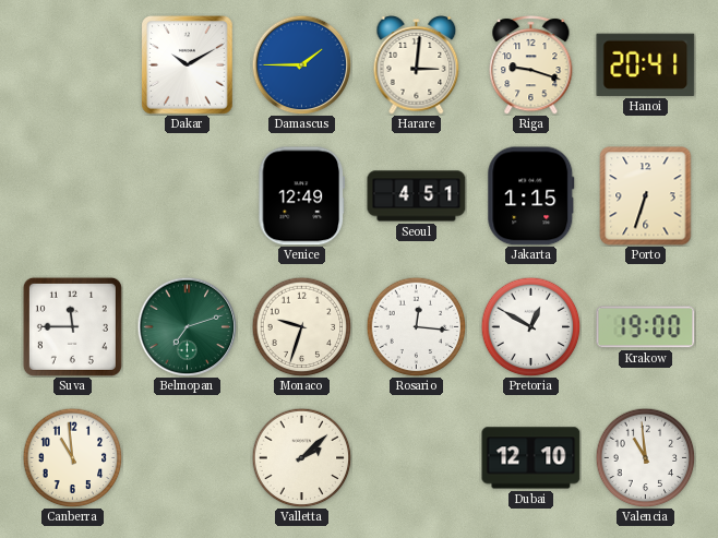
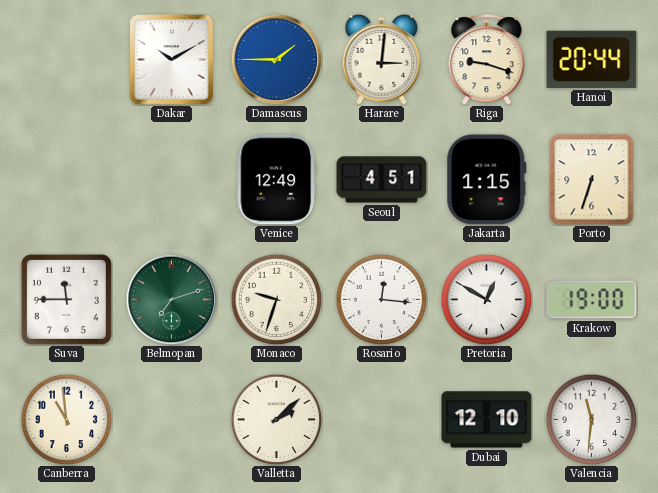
Hanoi: 20:41 -> 20:44 (592, 59)
Valencia: 10:59 -> 11:31 (591, 419)
